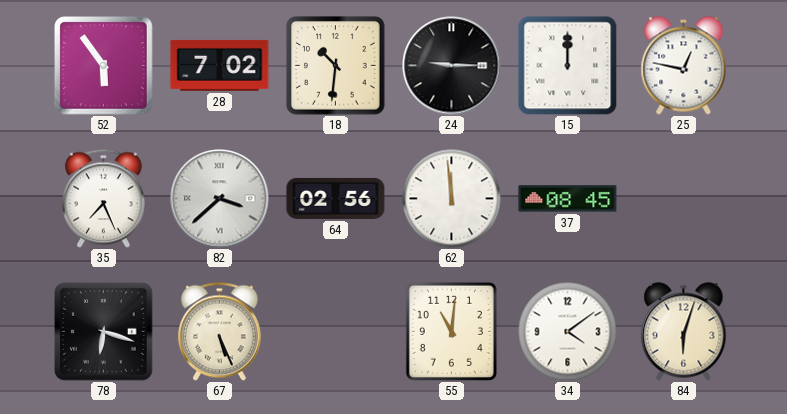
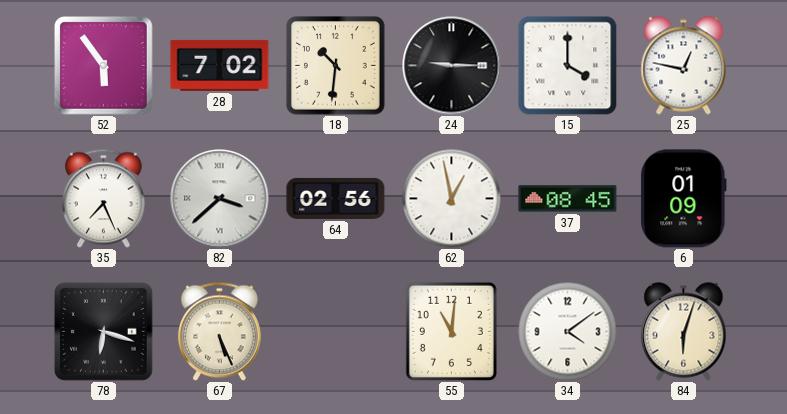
15: 12:00 -> 4:00 (567, 65)
62: 11:59 -> 12:58 (452, 199)
6: none -> 01:09 (684, 199)
